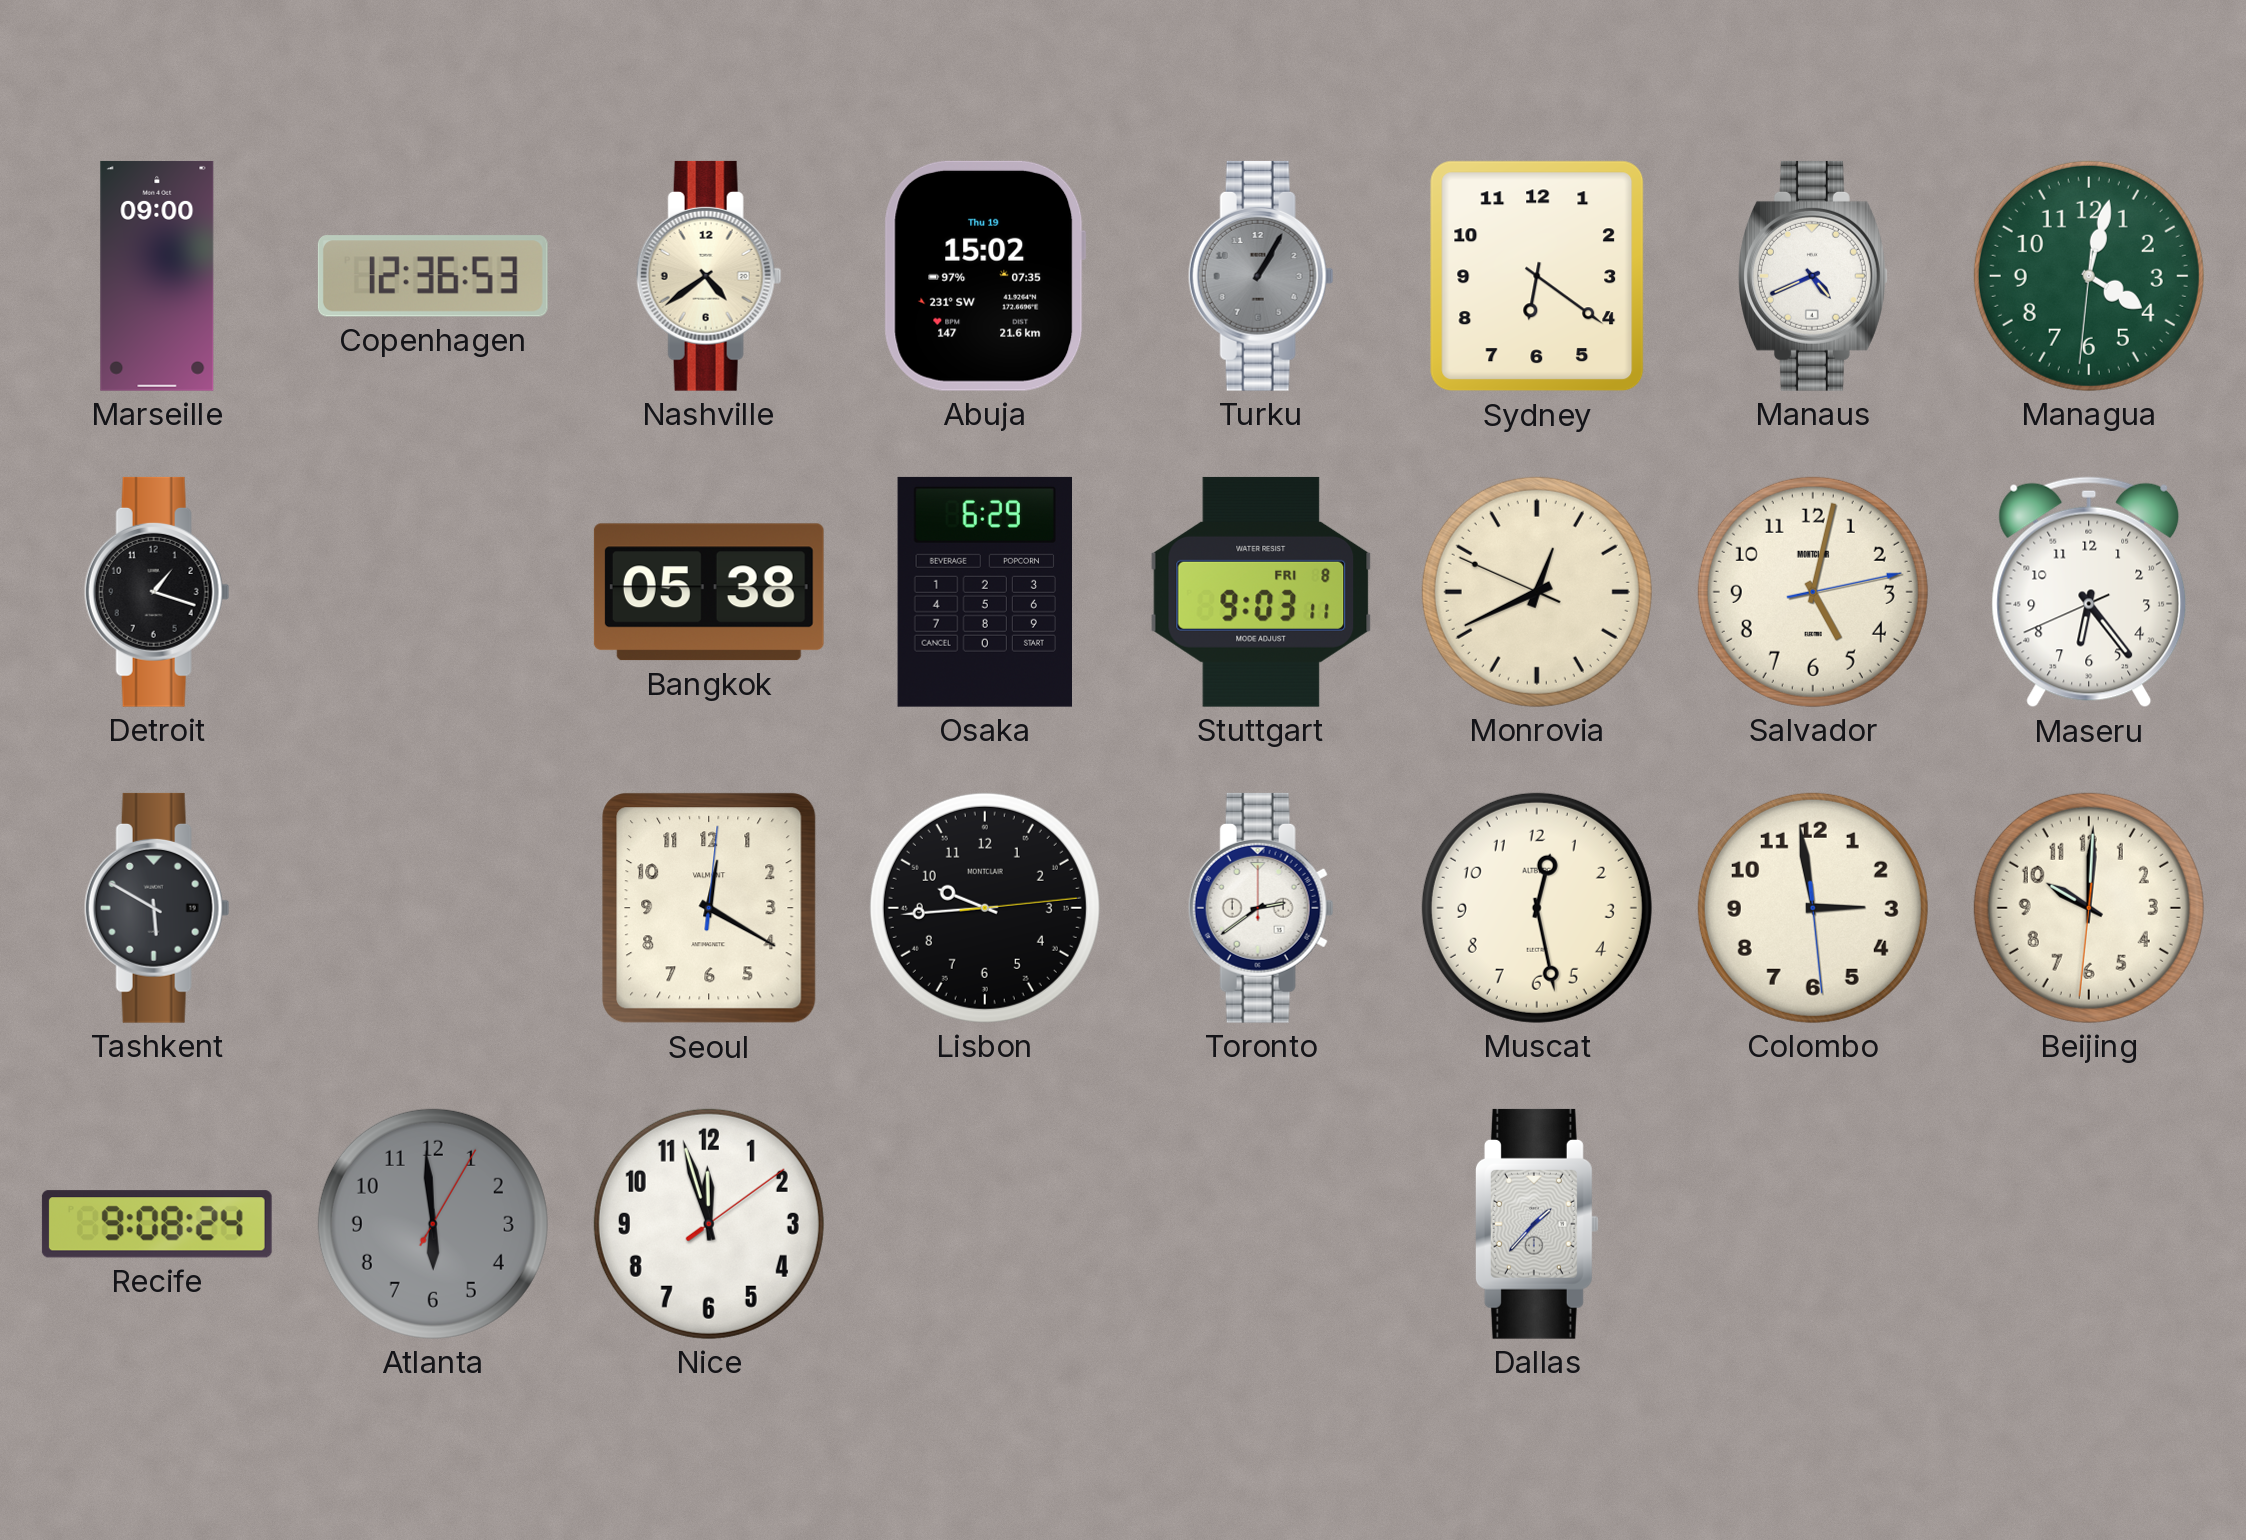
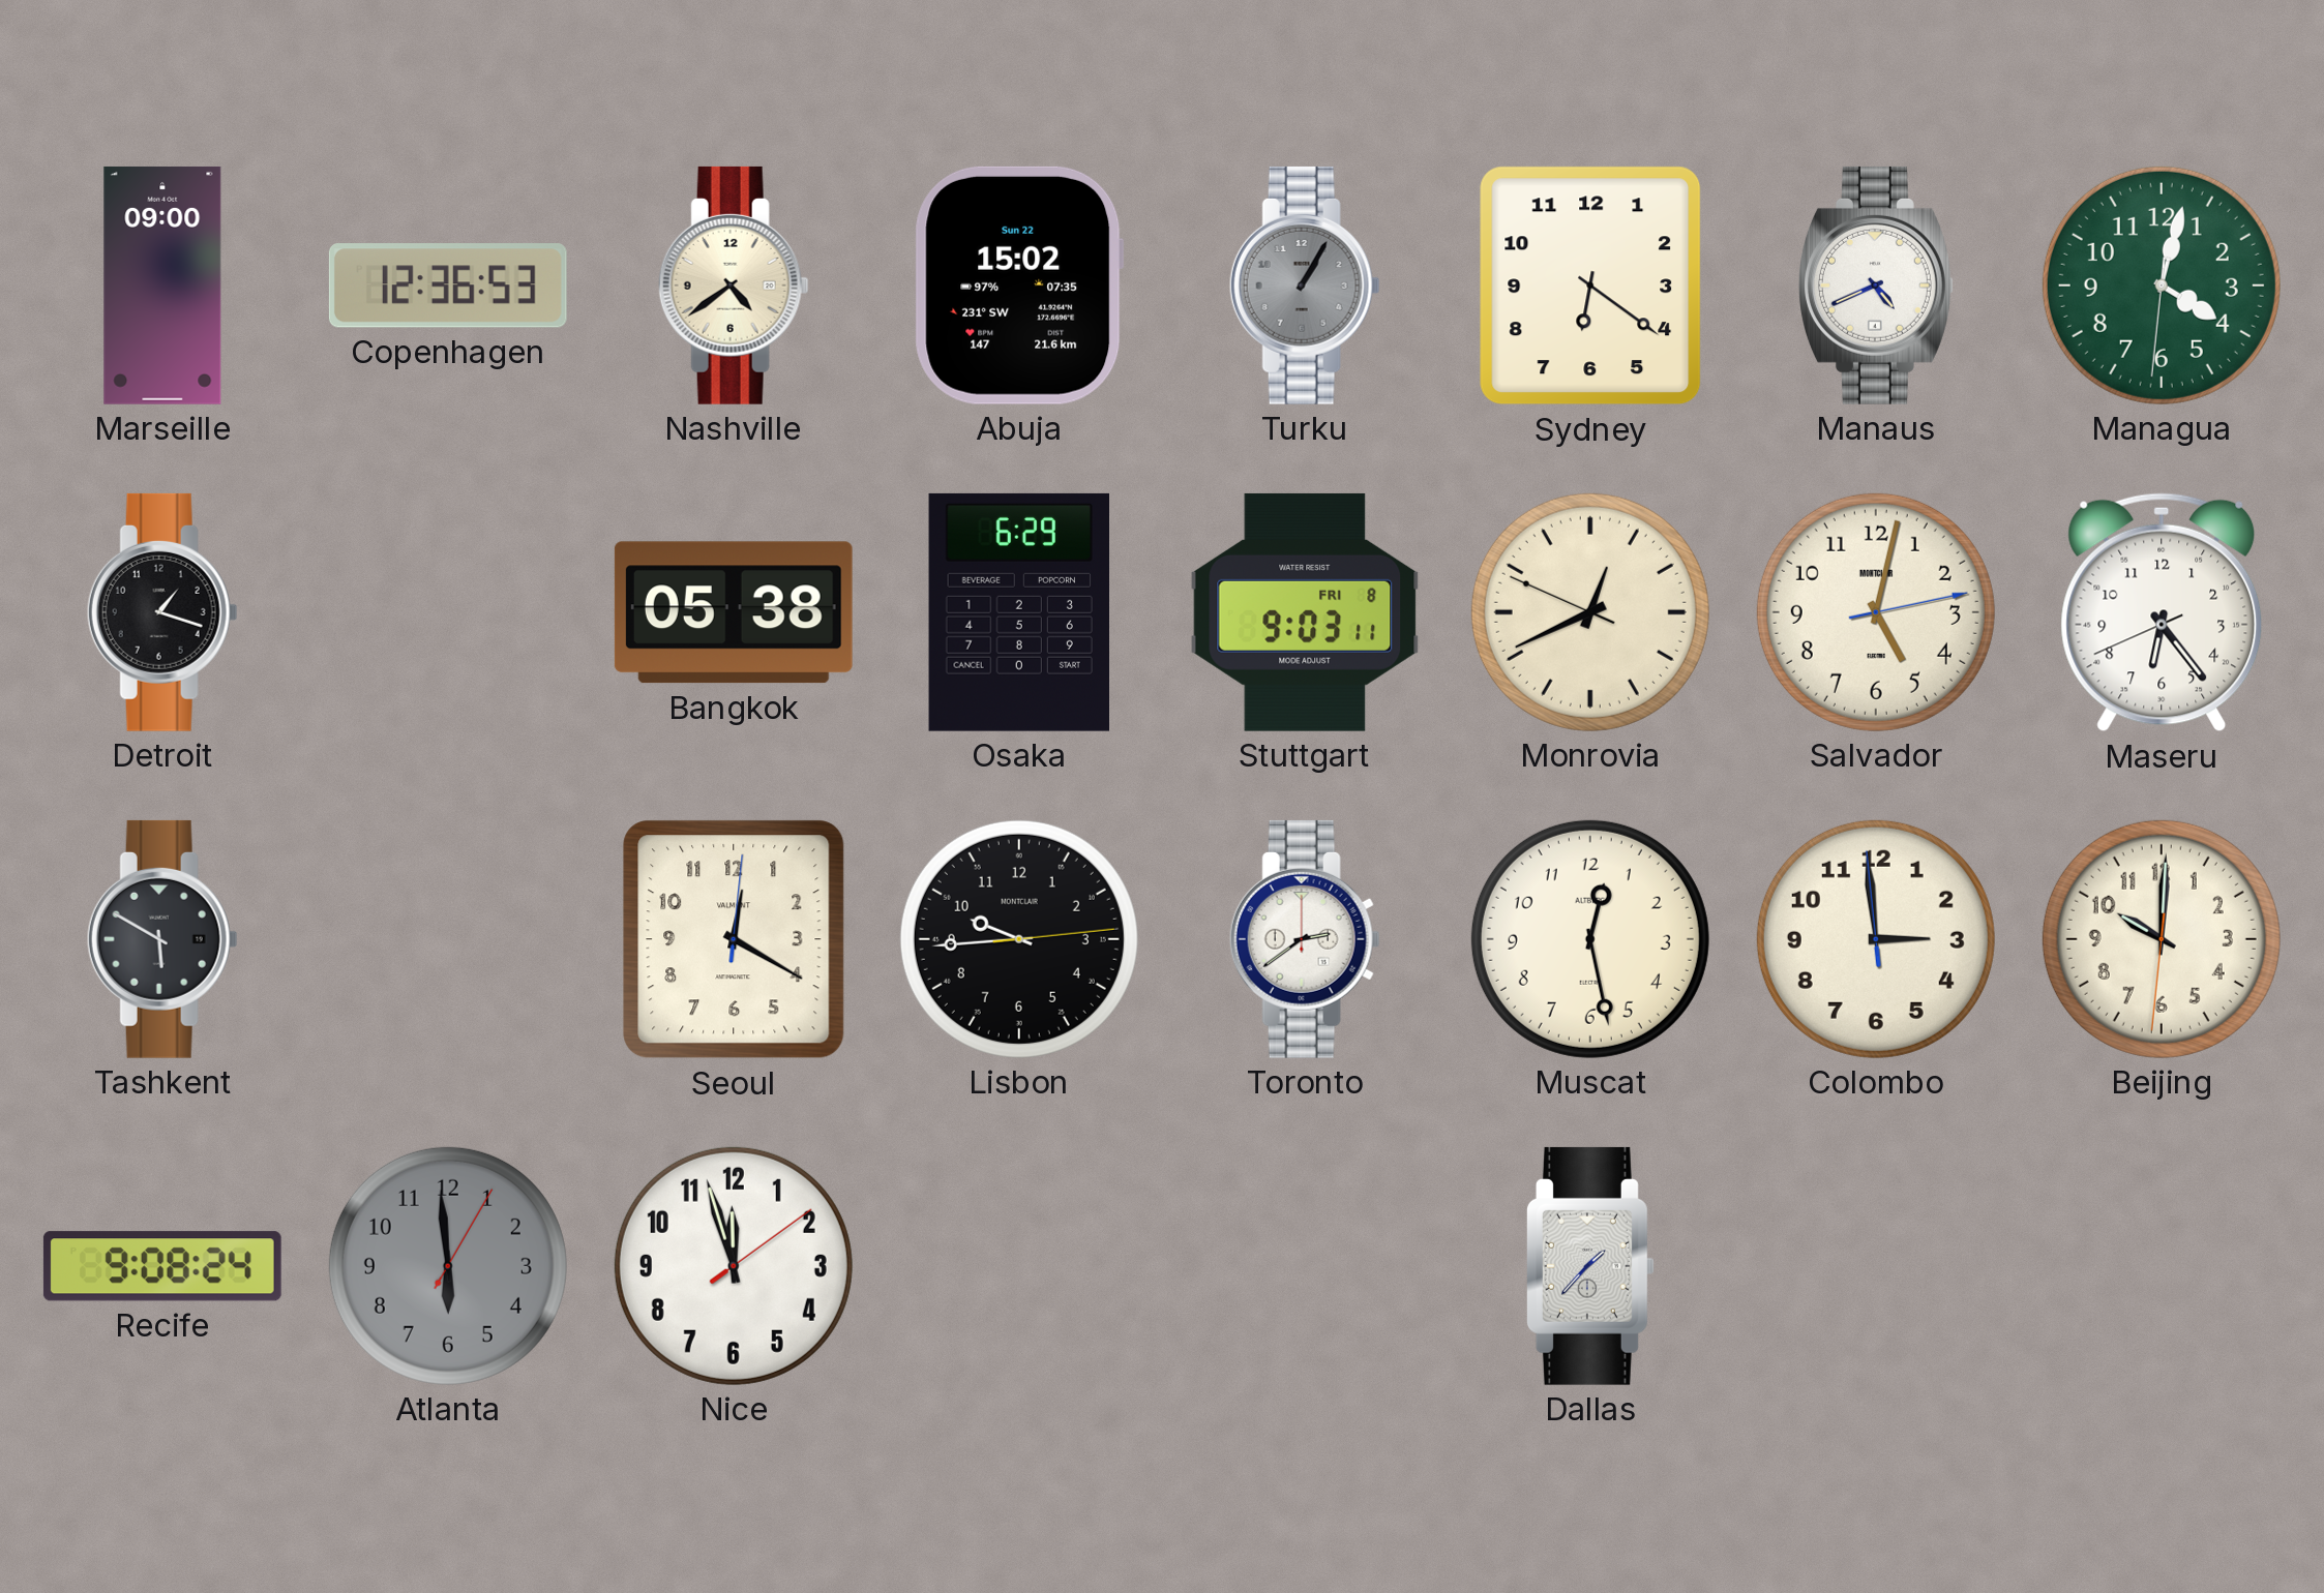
Abuja date: Thu 19 -> Sun 22 (1019, 285)
Colombo: 2:58:29 -> 2:58:59 (1876, 939)
